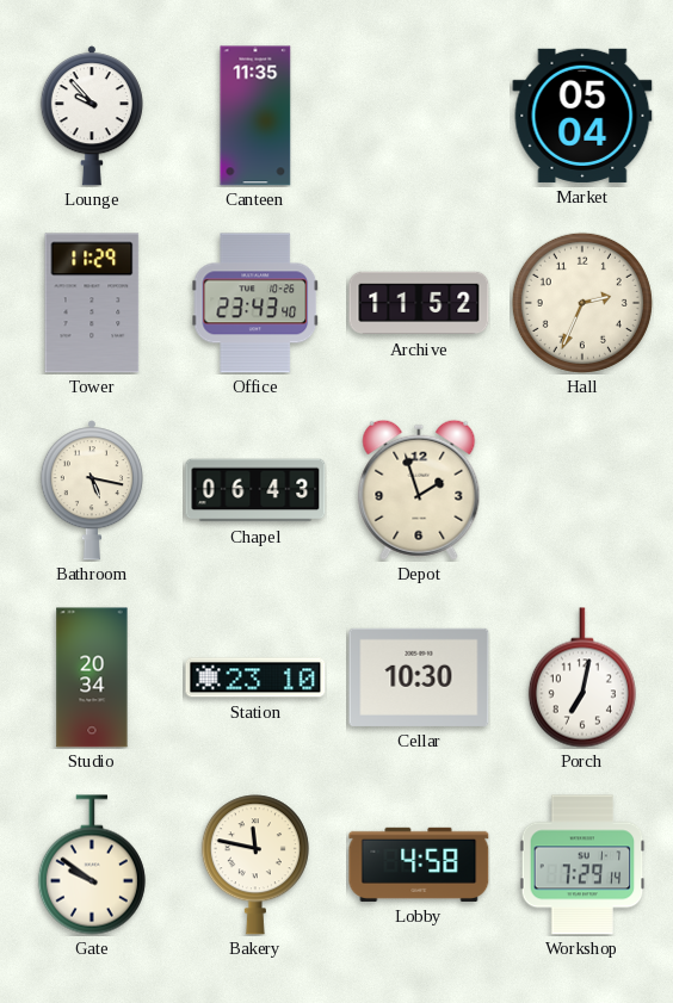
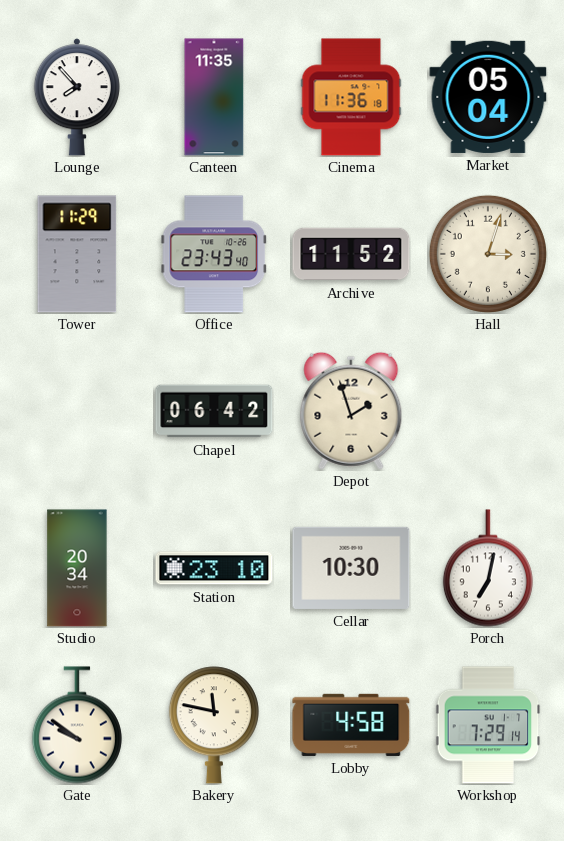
Lounge: 9:53 -> 7:53 (77, 97)
Cinema: none -> 11:36 (351, 97)
Hall: 2:34 -> 3:03 (488, 254)
Bathroom: 5:17 -> none (92, 490)
Chapel: 06:43 -> 06:42 (214, 411)
